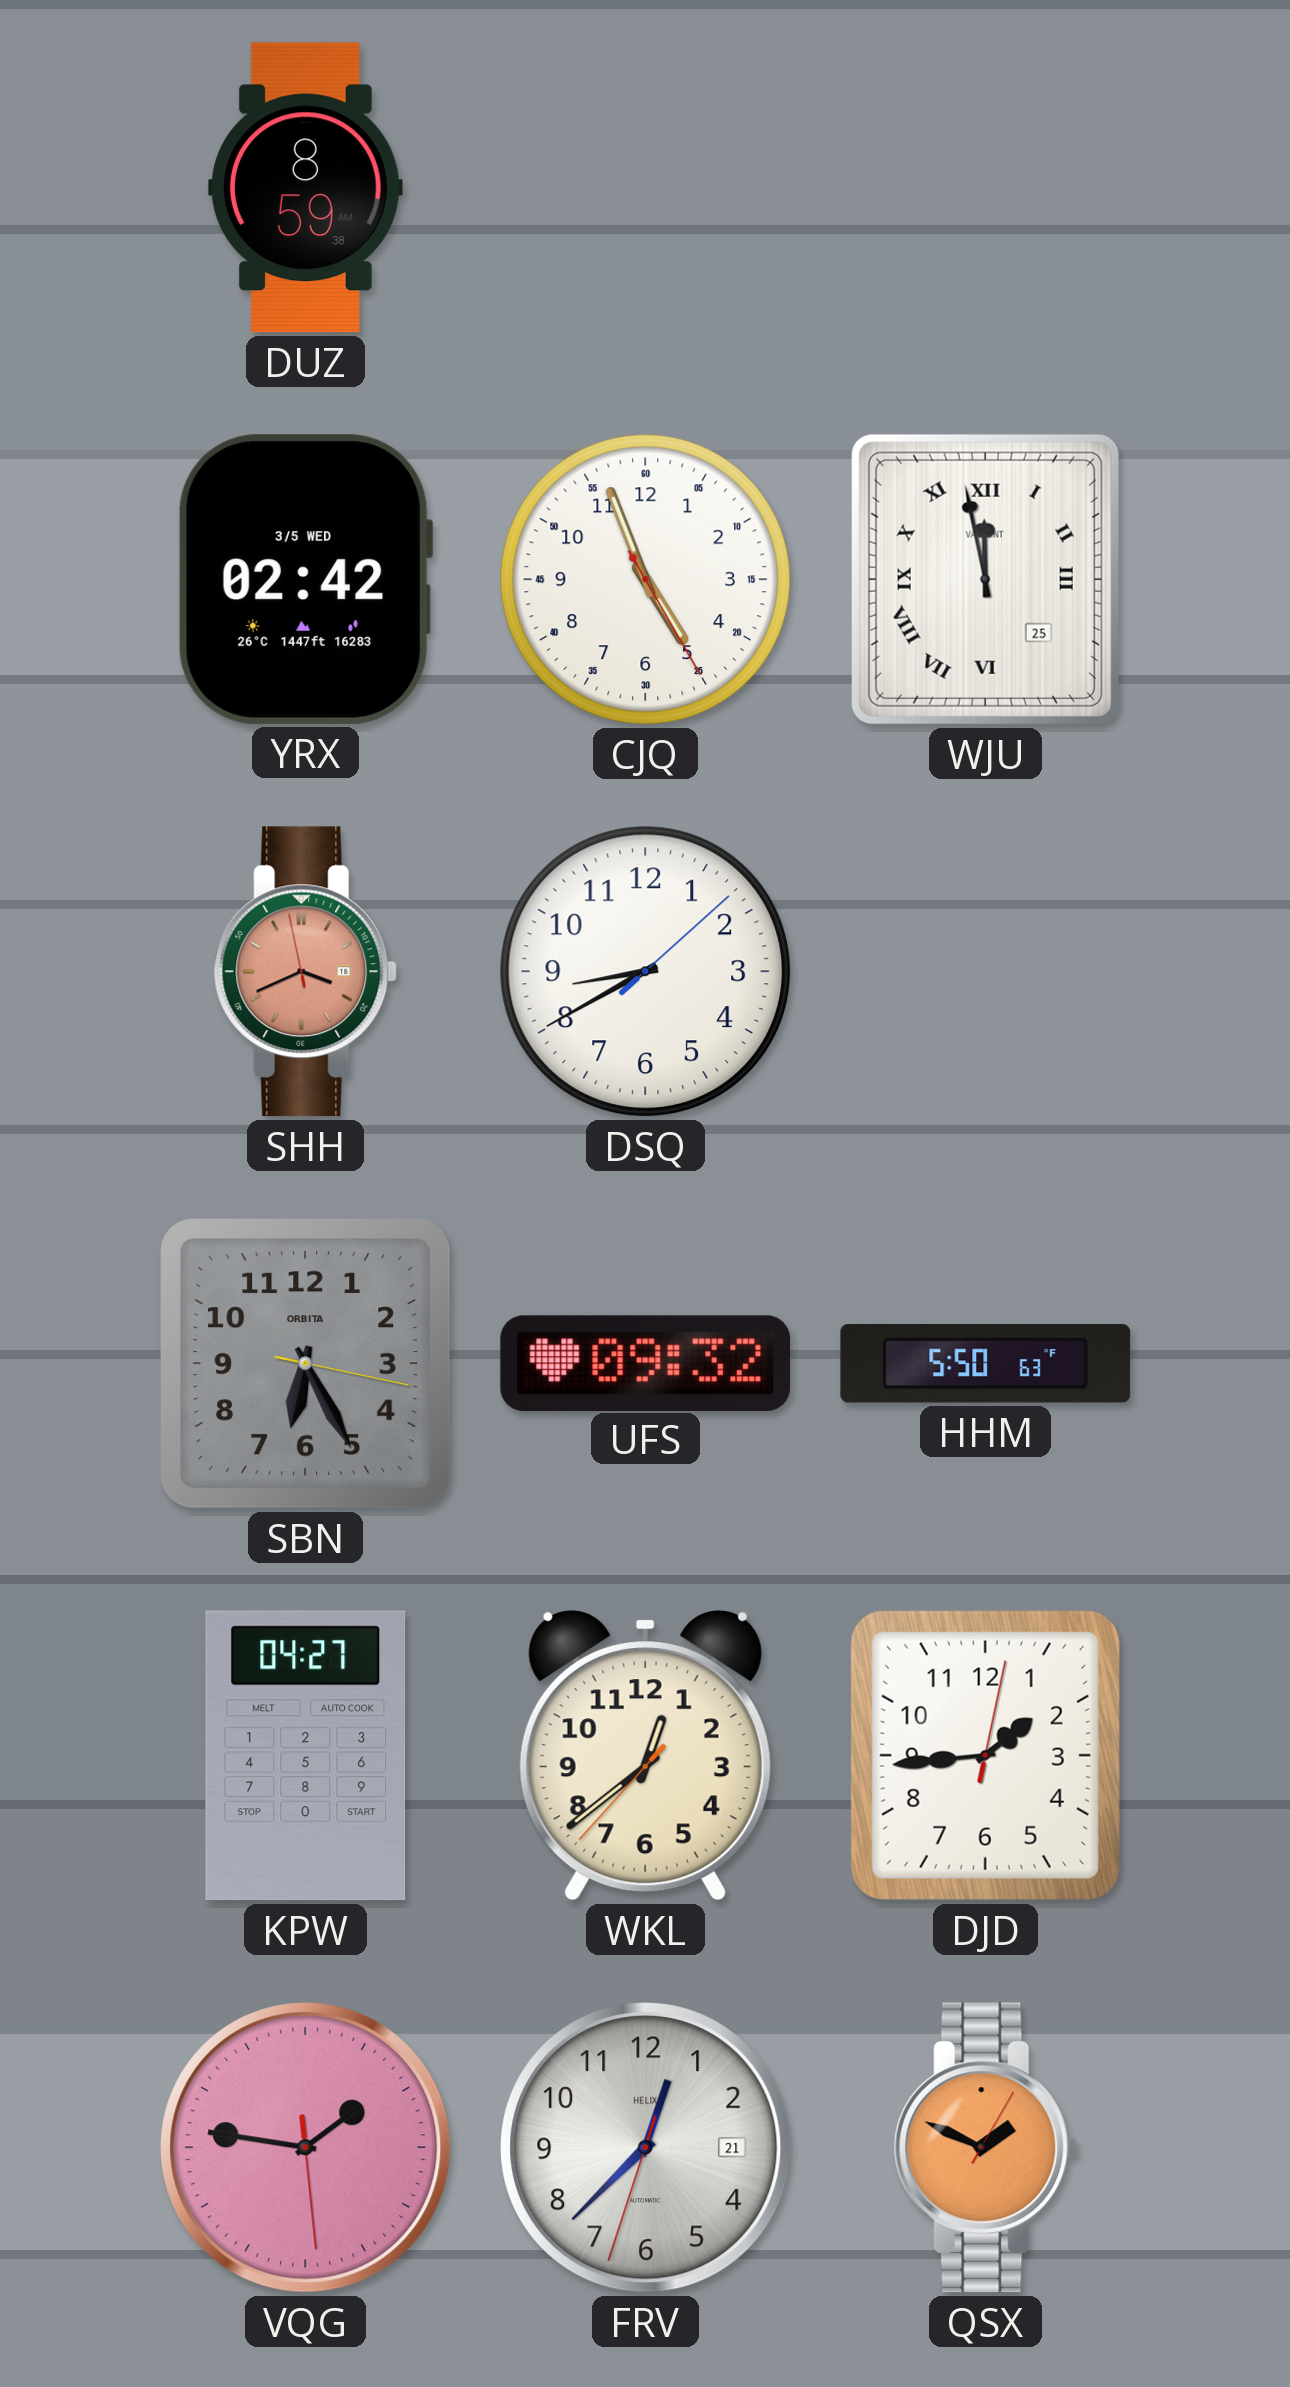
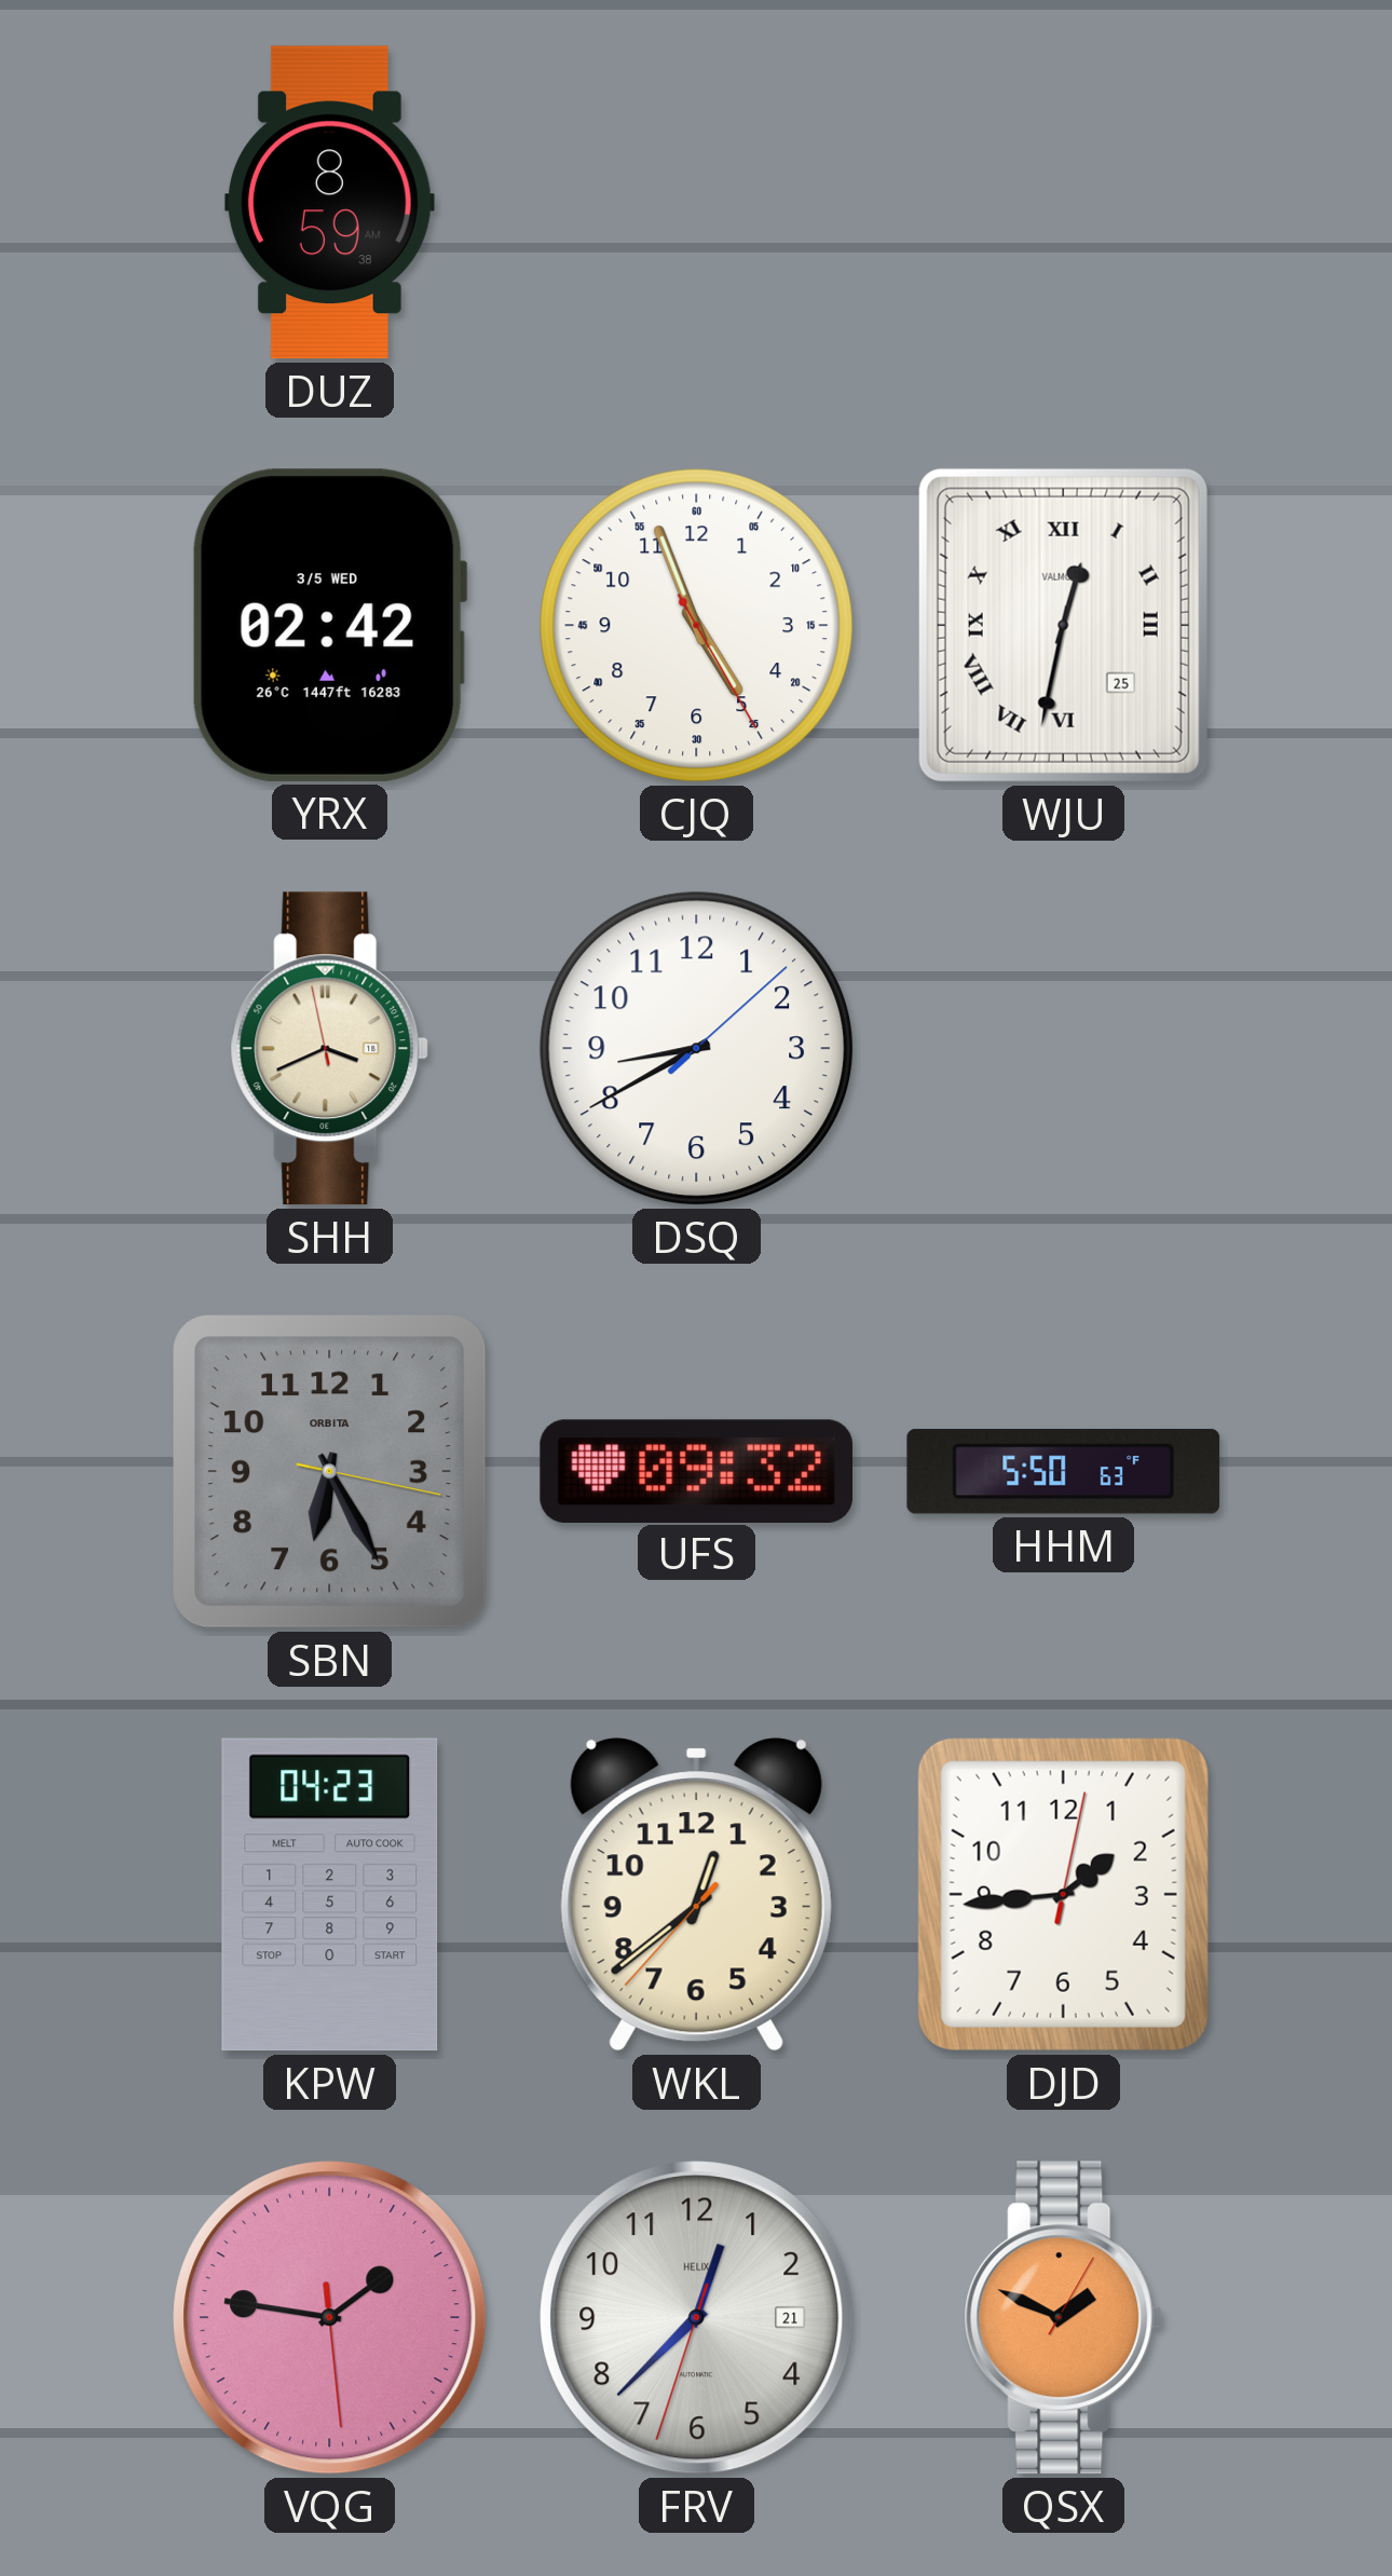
WJU: 11:58 -> 12:32 (1063, 625)
SHH dial: salmon -> cream (330, 1049)
KPW: 04:27 -> 04:23 (330, 1895)
